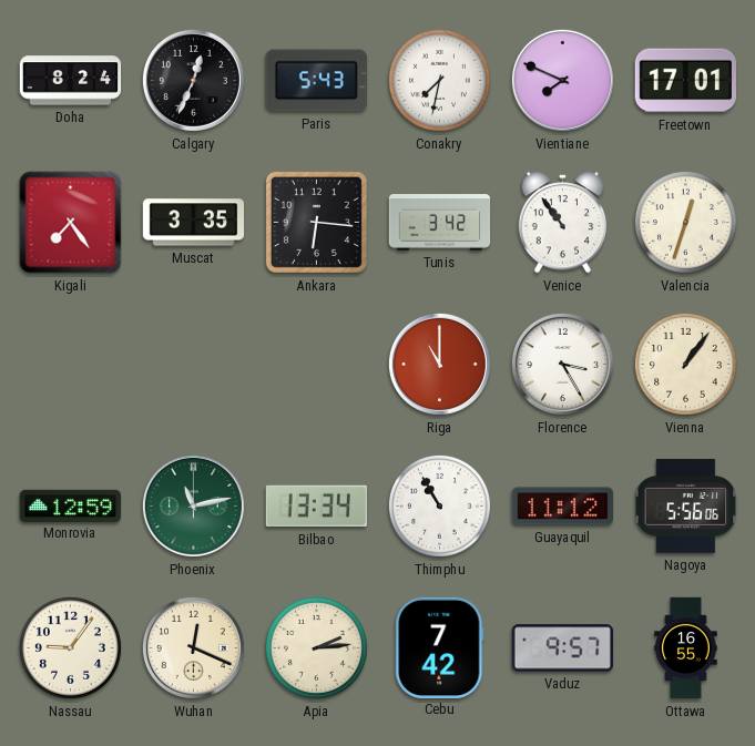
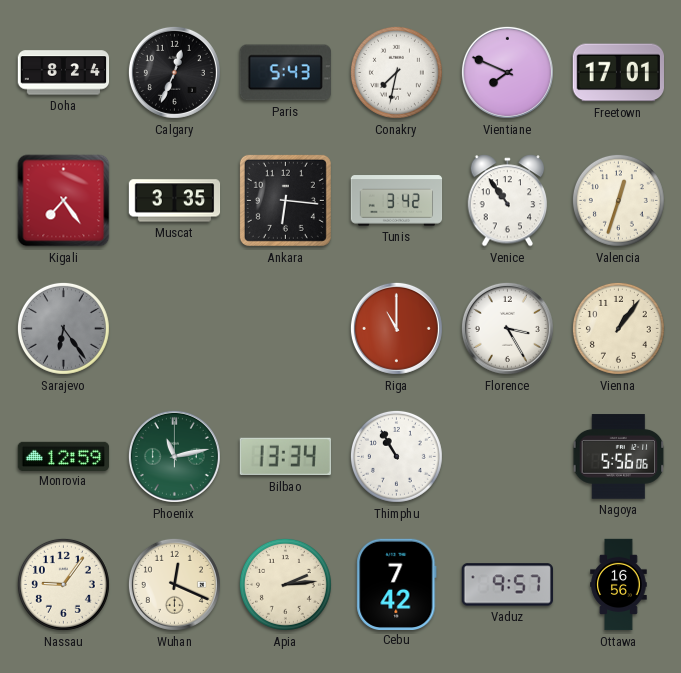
Sarajevo: none -> 6:24 (63, 328)
Guayaquil: 11:12 -> none (562, 507)
Ottawa: 16:55 -> 16:56 (619, 585)
